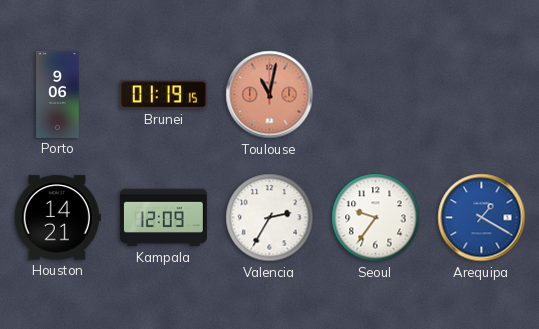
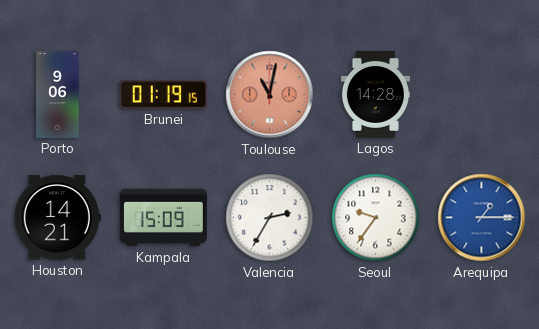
Lagos: none -> 14:28 (375, 94)
Kampala: 12:09 -> 15:09 (163, 218)
Arequipa: 1:20 -> 1:15 (482, 218)
